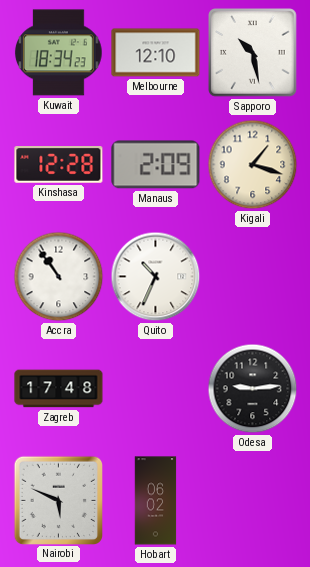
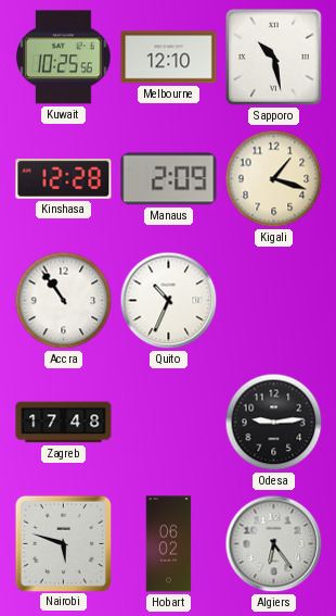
Kuwait: 18:34 -> 10:25 (63, 58)
Nairobi: 5:49 -> 5:48 (63, 543)
Algiers: none -> 6:24 (274, 544)
